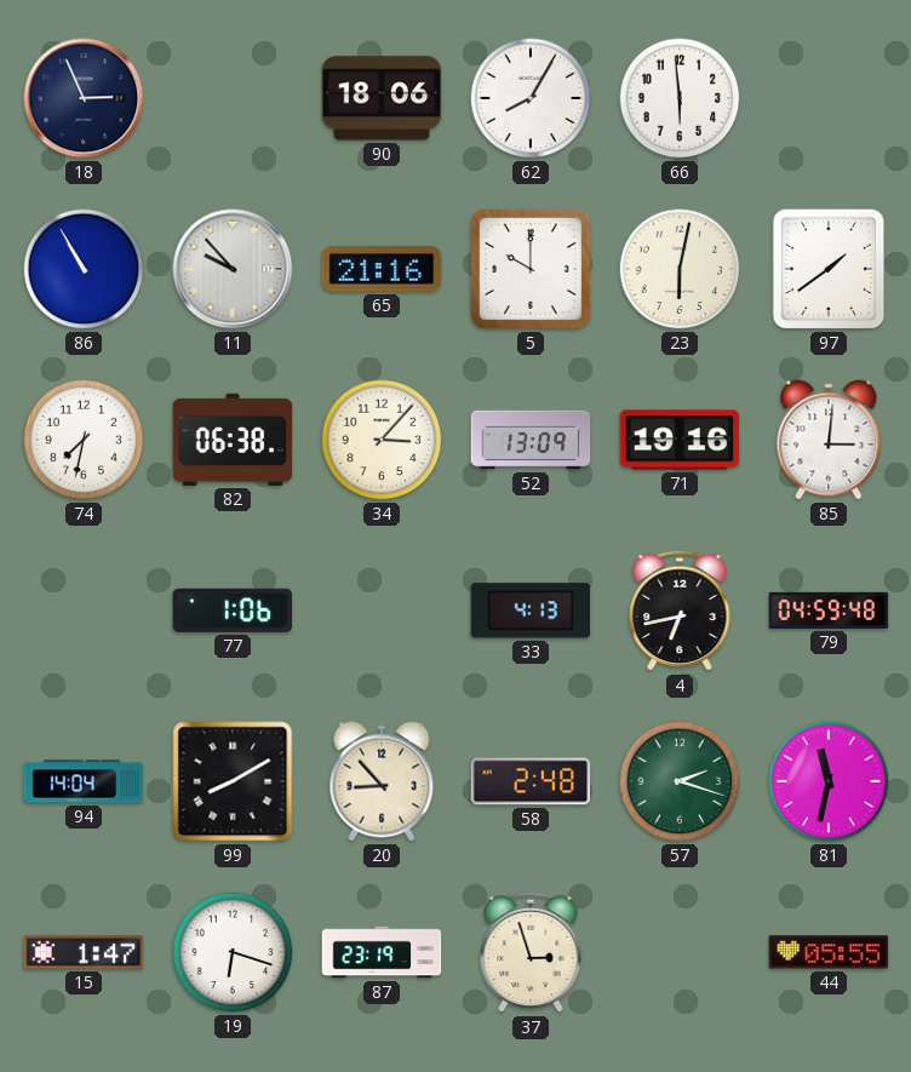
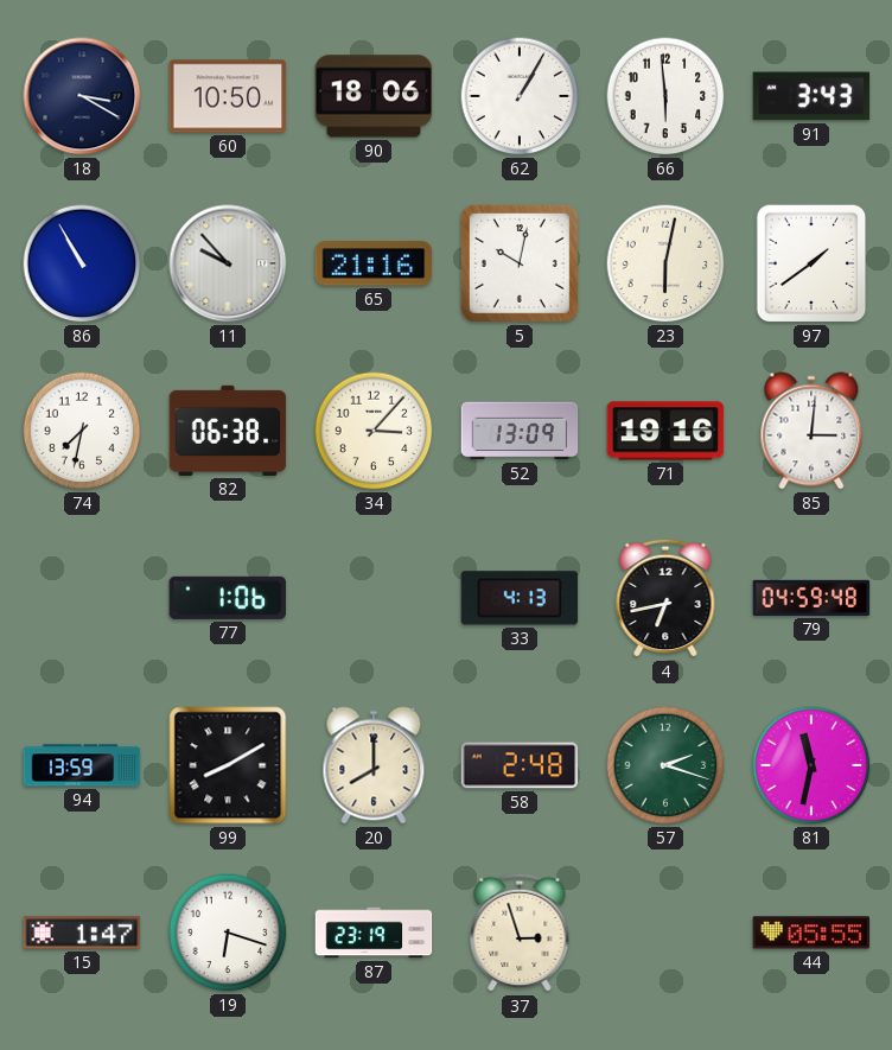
18: 2:56 -> 3:20 (82, 96)
60: none -> 10:50 (228, 96)
62: 8:05 -> 1:05 (520, 96)
91: none -> 3:43 (811, 96)
5: 10:00 -> 10:02 (520, 263)
94: 14:04 -> 13:59 (82, 765)
20: 8:53 -> 8:00 (374, 765)
